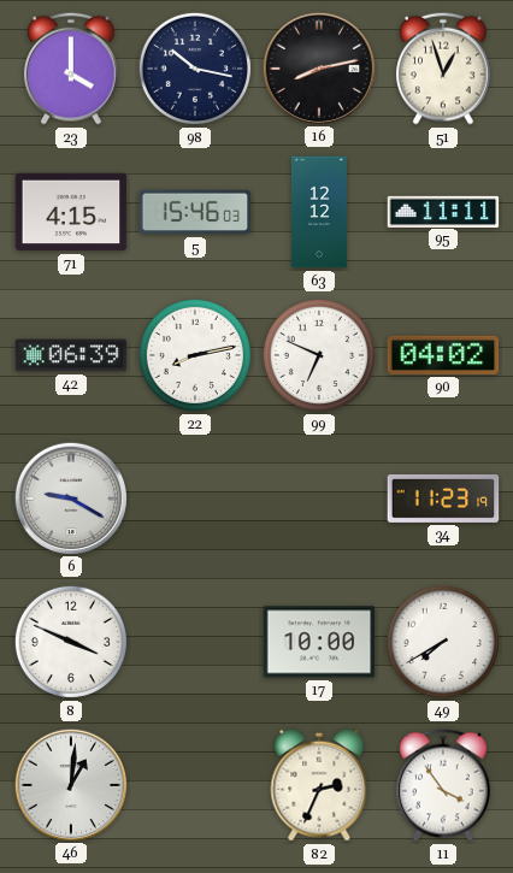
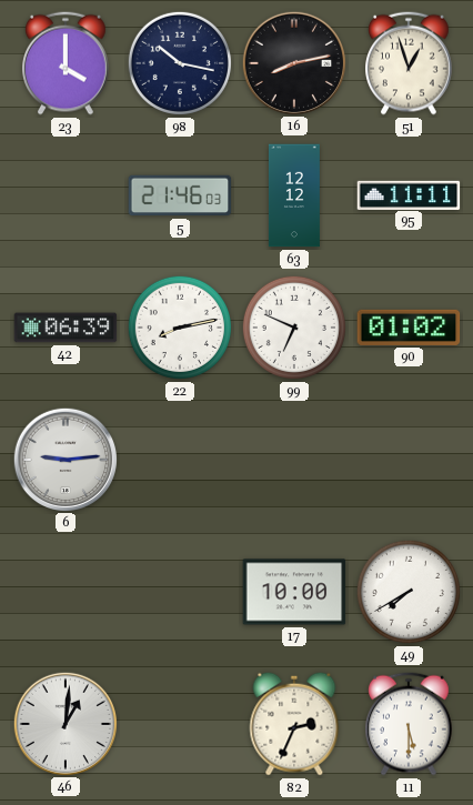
71: 4:15 -> none (71, 212)
5: 15:46 -> 21:46 (180, 195)
90: 04:02 -> 01:02 (409, 328)
6: 9:20 -> 9:14 (64, 459)
34: 11:23 -> none (443, 499)
8: 3:49 -> none (71, 642)
11: 3:54 -> 5:30 (410, 724)
